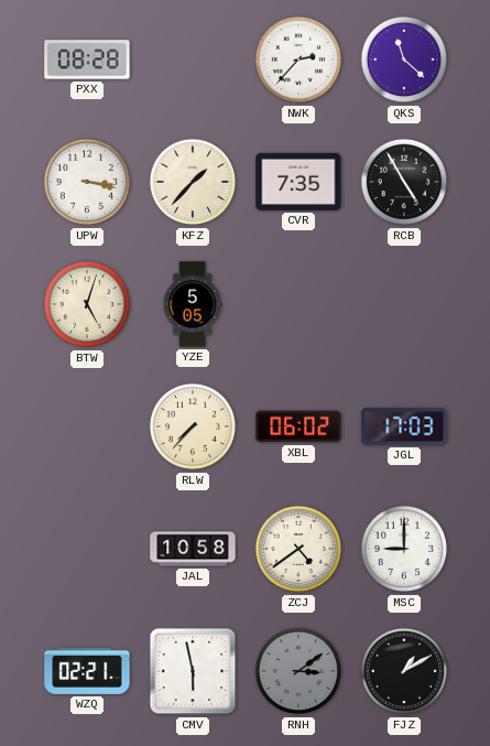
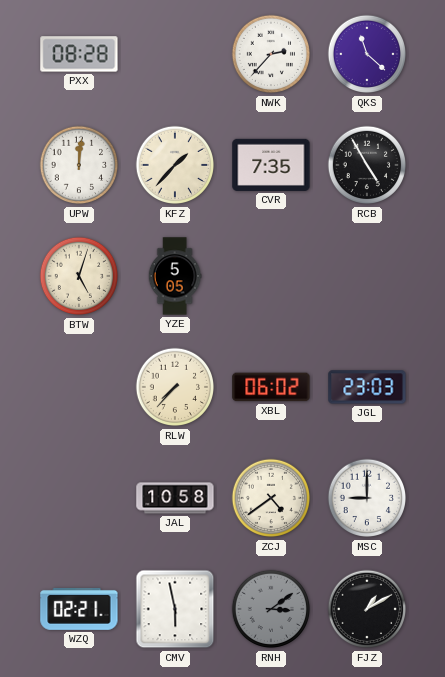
UPW: 3:17 -> 12:01 (79, 165)
JGL: 17:03 -> 23:03 (367, 387)
